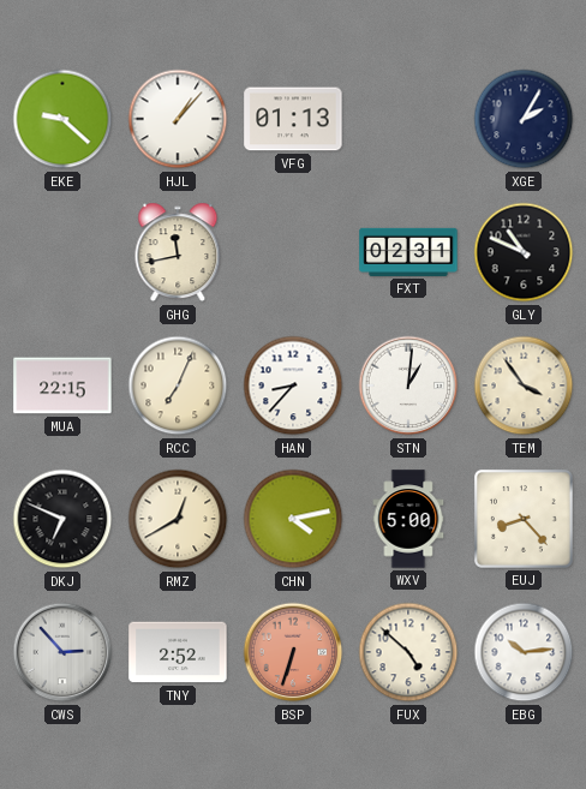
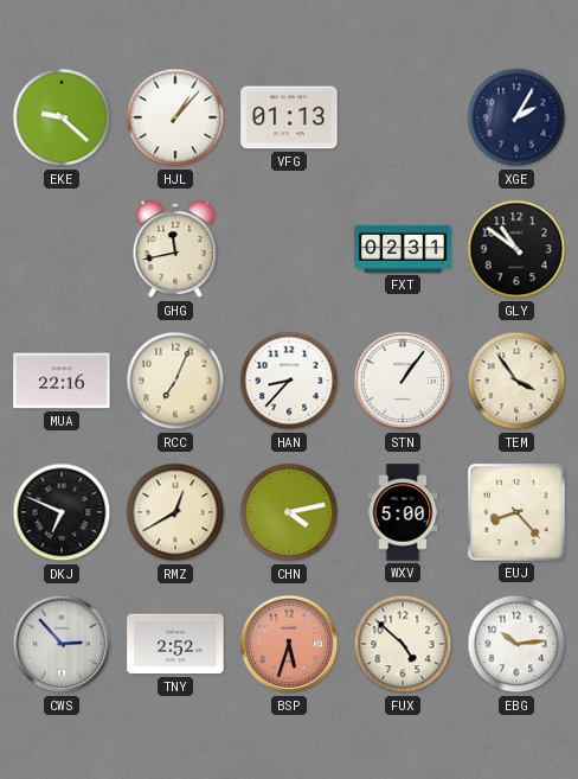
GLY: 10:49 -> 10:51 (516, 249)
MUA: 22:15 -> 22:16 (62, 381)
STN: 1:01 -> 1:06 (403, 381)
BSP: 6:33 -> 5:33 (289, 644)
